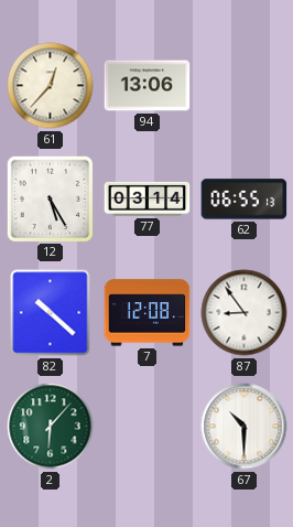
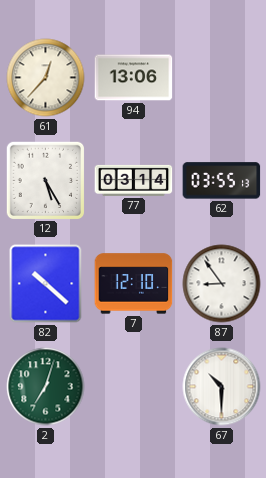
62: 06:55 -> 03:55 (222, 181)
7: 12:08 -> 12:10 (134, 284)
2: 6:07 -> 7:03 (46, 387)
